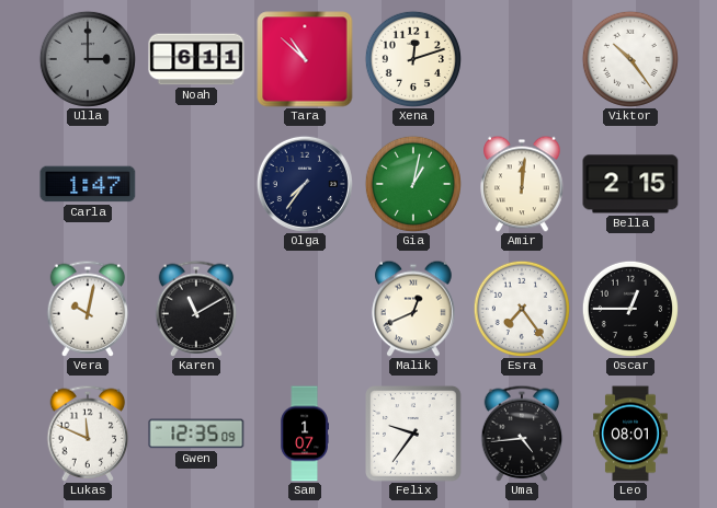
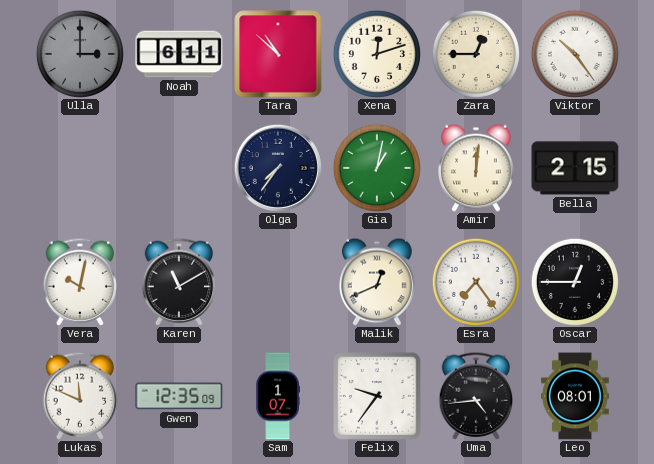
Zara: none -> 12:45 (476, 54)
Carla: 1:47 -> none (88, 184)
